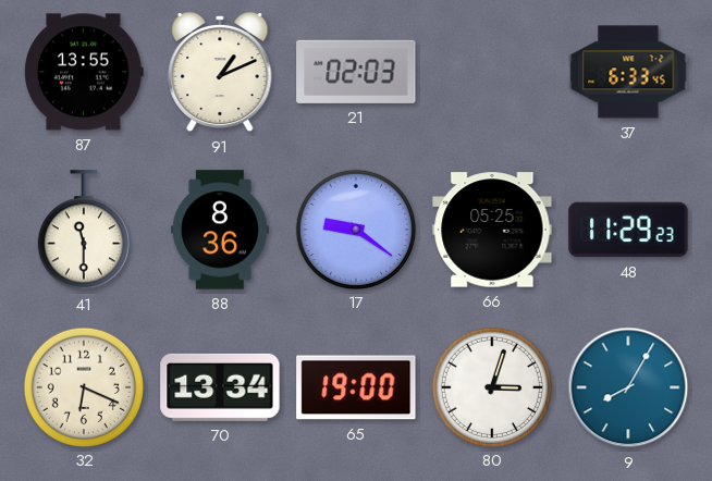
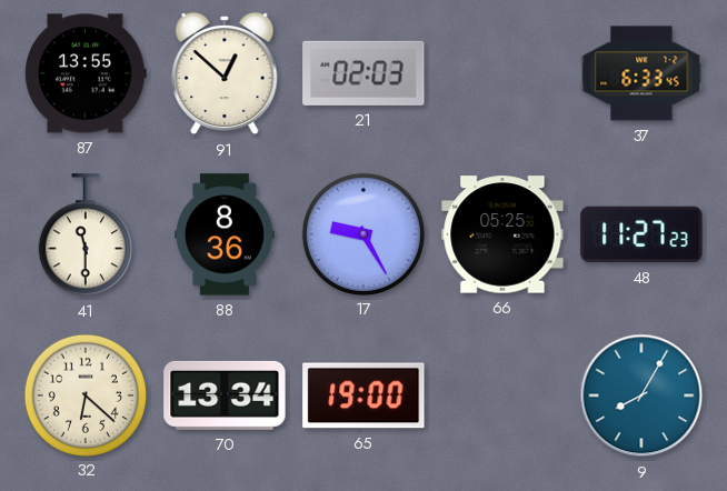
91: 1:11 -> 12:52 (225, 73)
17: 9:21 -> 9:25 (362, 233)
48: 11:29 -> 11:27 (641, 234)
32: 6:19 -> 6:22 (84, 394)
80: 3:03 -> none (491, 386)
